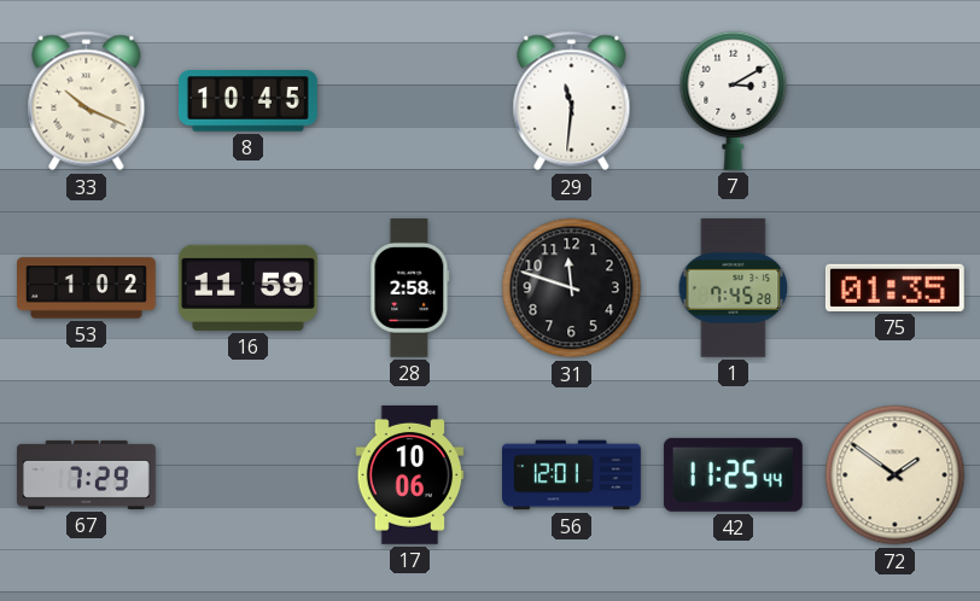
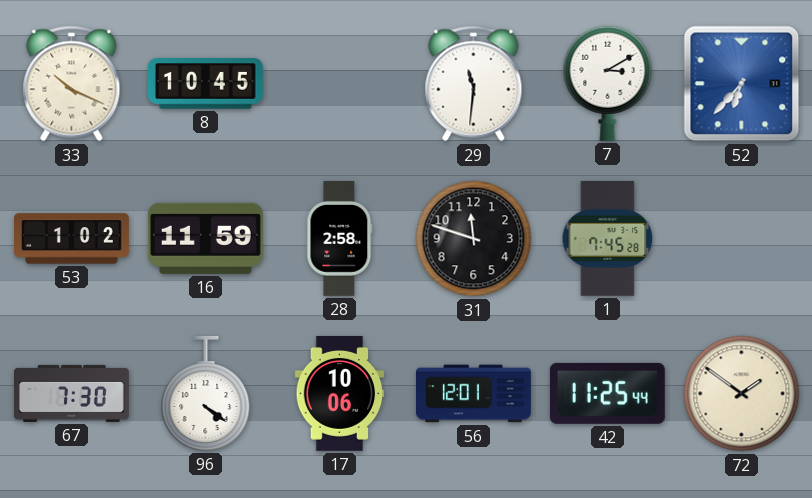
52: none -> 6:37 (742, 84)
75: 01:35 -> none (894, 287)
67: 7:29 -> 7:30 (72, 393)
96: none -> 4:21 (206, 393)
